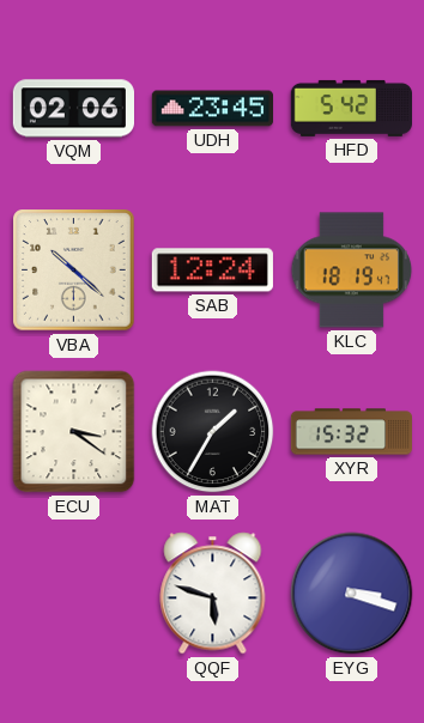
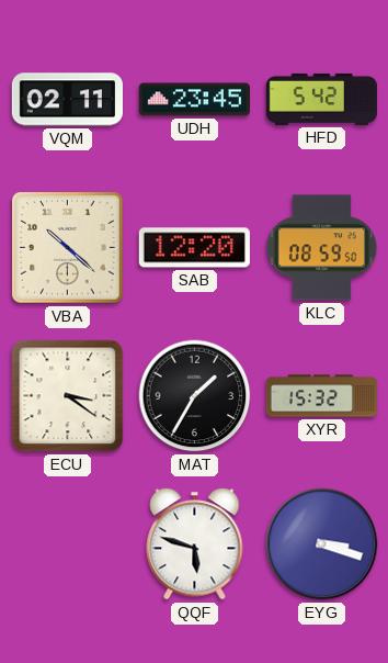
VQM: 02:06 -> 02:11 (67, 100)
SAB: 12:24 -> 12:20 (194, 248)
KLC: 18:19 -> 08:59 (322, 248)
